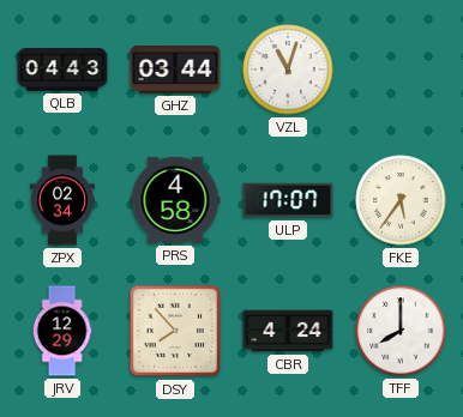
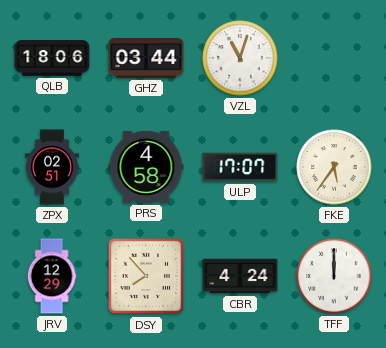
QLB: 04:43 -> 18:06 (52, 58)
ZPX: 02:34 -> 02:51 (52, 167)
TFF: 8:00 -> 12:00 (334, 276)
